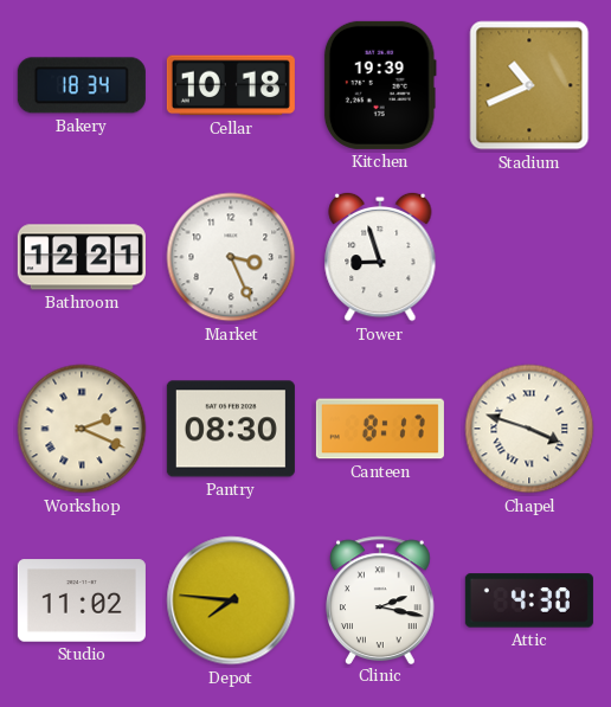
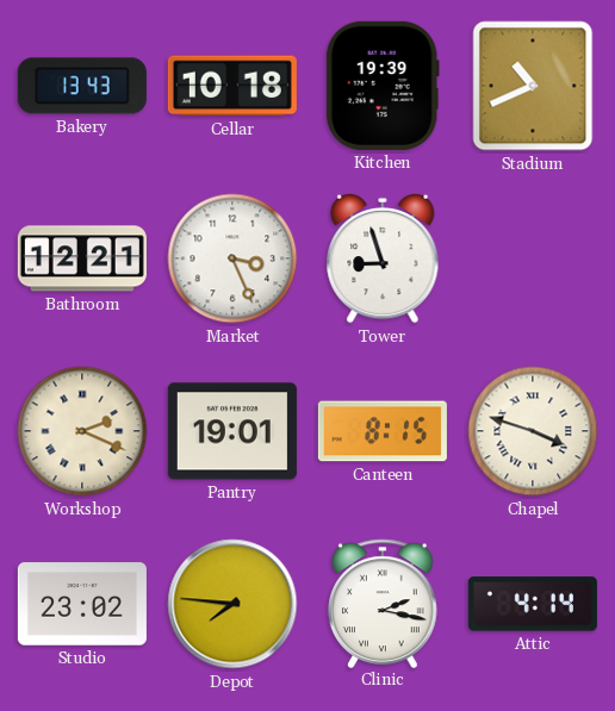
Bakery: 18:34 -> 13:43 (82, 86)
Pantry: 08:30 -> 19:01 (232, 431)
Canteen: 8:17 -> 8:15 (383, 431)
Studio: 11:02 -> 23:02 (82, 604)
Attic: 4:30 -> 4:14 (533, 604)
